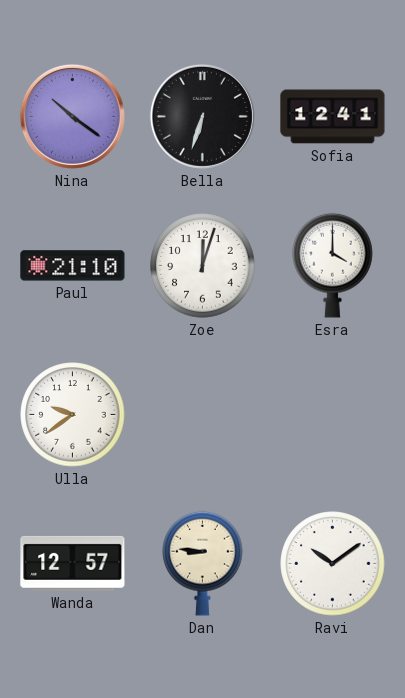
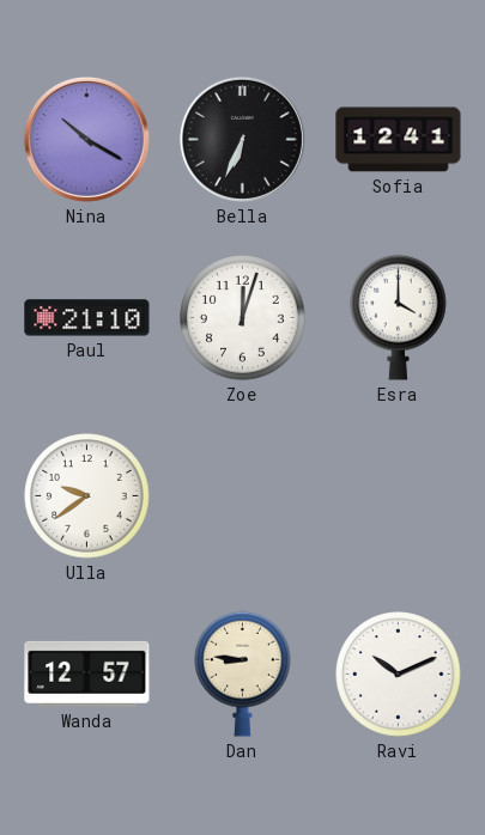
Nina: 10:21 -> 10:20 (86, 139)
Bella: 6:33 -> 6:34 (242, 139)
Ravi: 10:09 -> 10:11 (399, 675)
